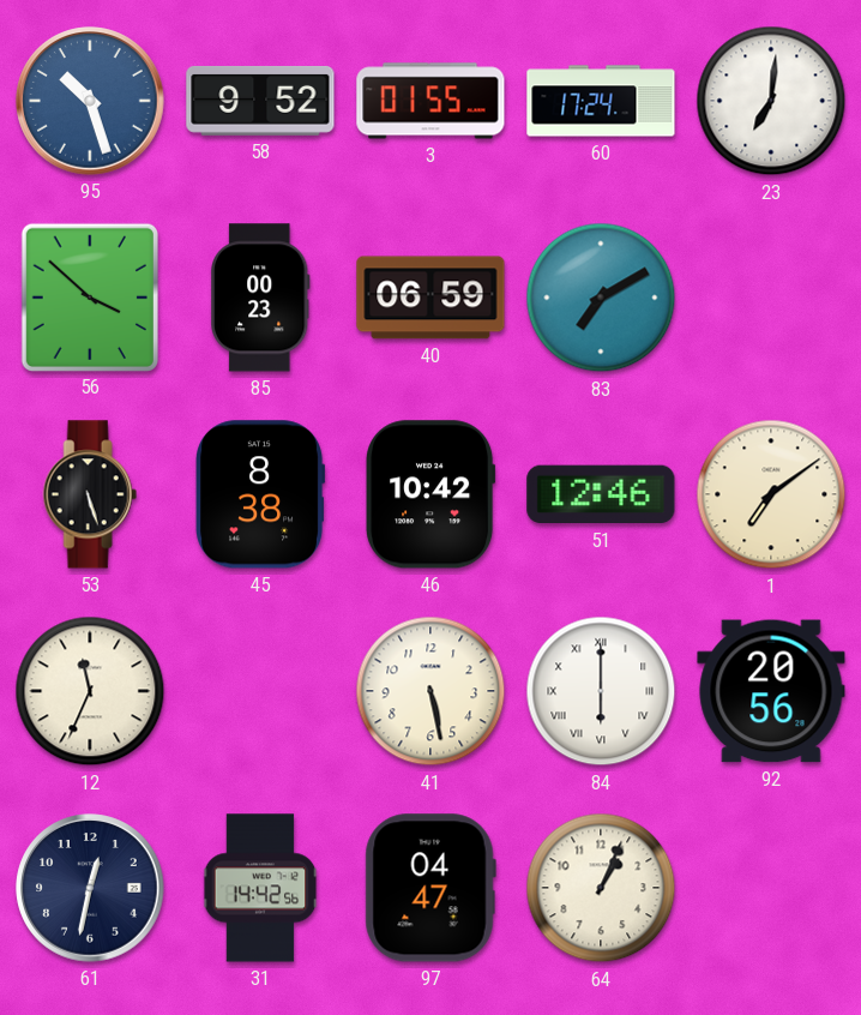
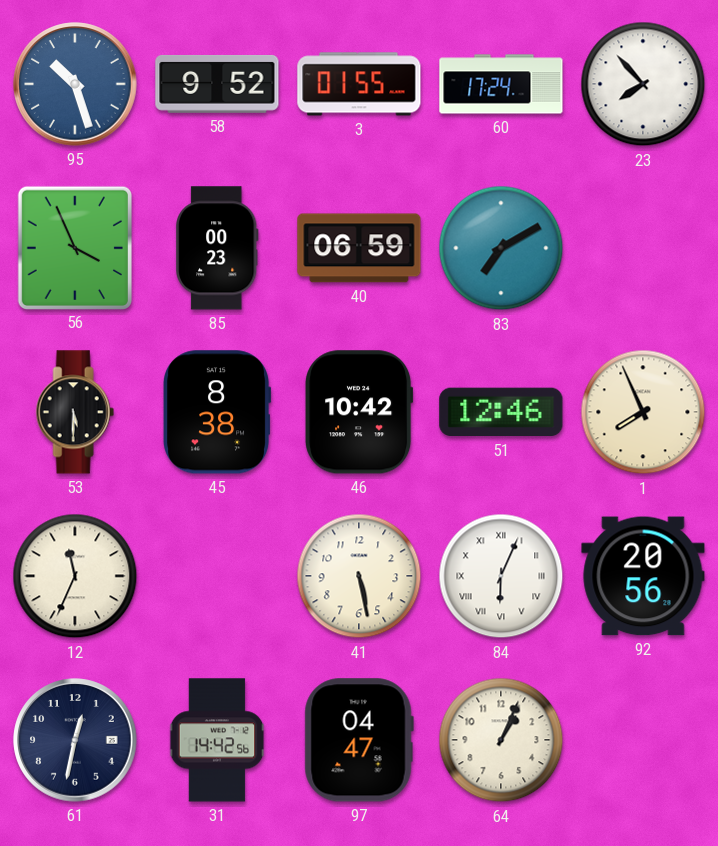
23: 7:01 -> 7:53 (643, 84)
56: 3:52 -> 3:56 (74, 247)
53: 5:27 -> 5:30 (75, 412)
1: 7:09 -> 7:56 (643, 412)
84: 6:00 -> 6:04 (501, 576)
